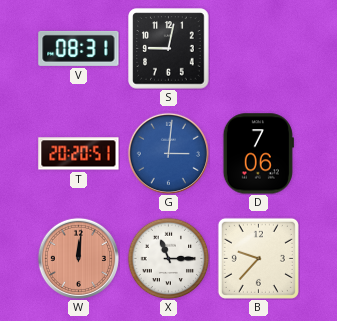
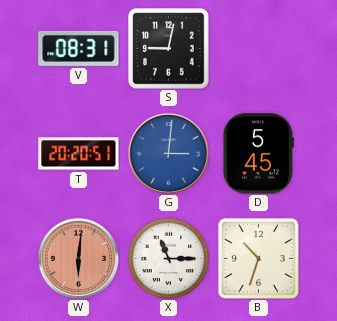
D: 7:06 -> 5:45 (258, 154)
W: 12:01 -> 6:01 (78, 258)
B: 9:37 -> 10:33 (258, 258)
